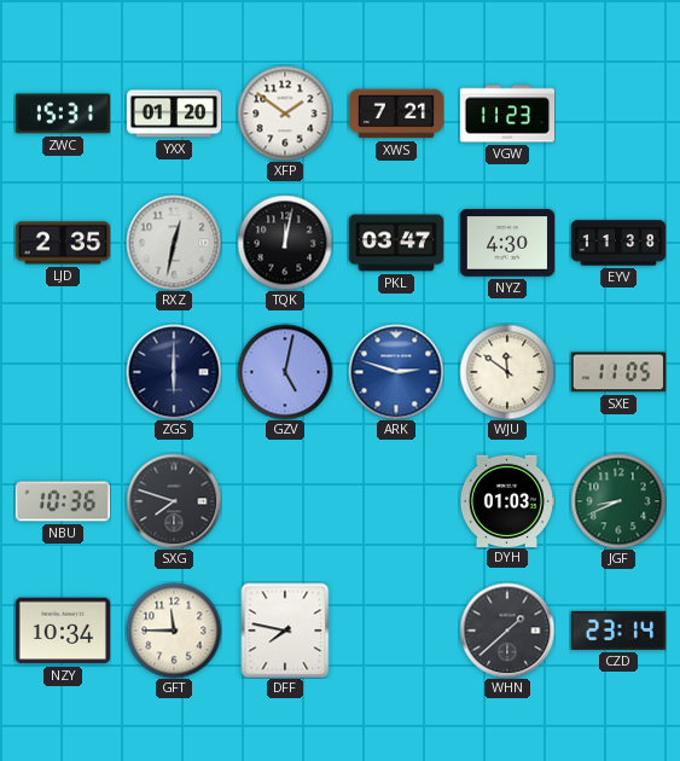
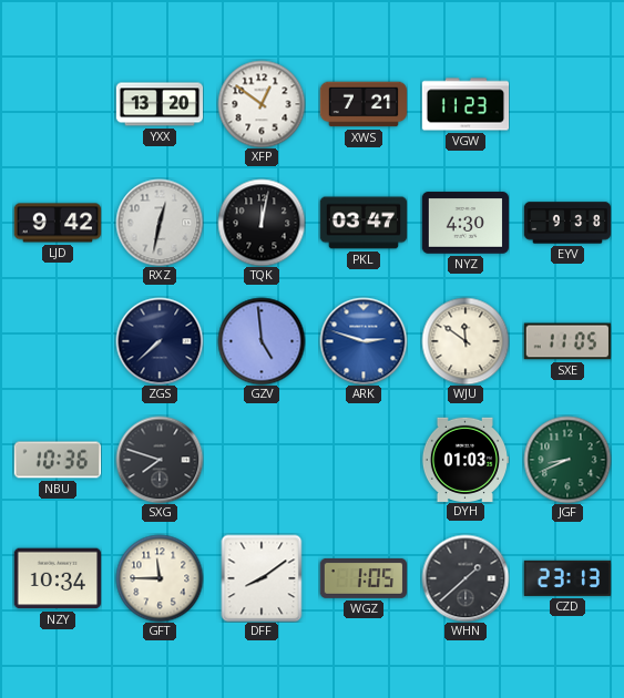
ZWC: 15:31 -> none (62, 114)
YXX: 01:20 -> 13:20 (160, 104)
XFP: 1:51 -> 12:51 (262, 104)
LJD: 2:35 -> 9:42 (58, 223)
EYV: 11:38 -> 9:38 (567, 223)
ZGS: 6:00 -> 7:38 (160, 341)
GZV: 5:02 -> 4:59 (262, 341)
DFF: 7:47 -> 8:09 (262, 578)
WGZ: none -> 1:05 (364, 578)
CZD: 23:14 -> 23:13 (566, 578)
